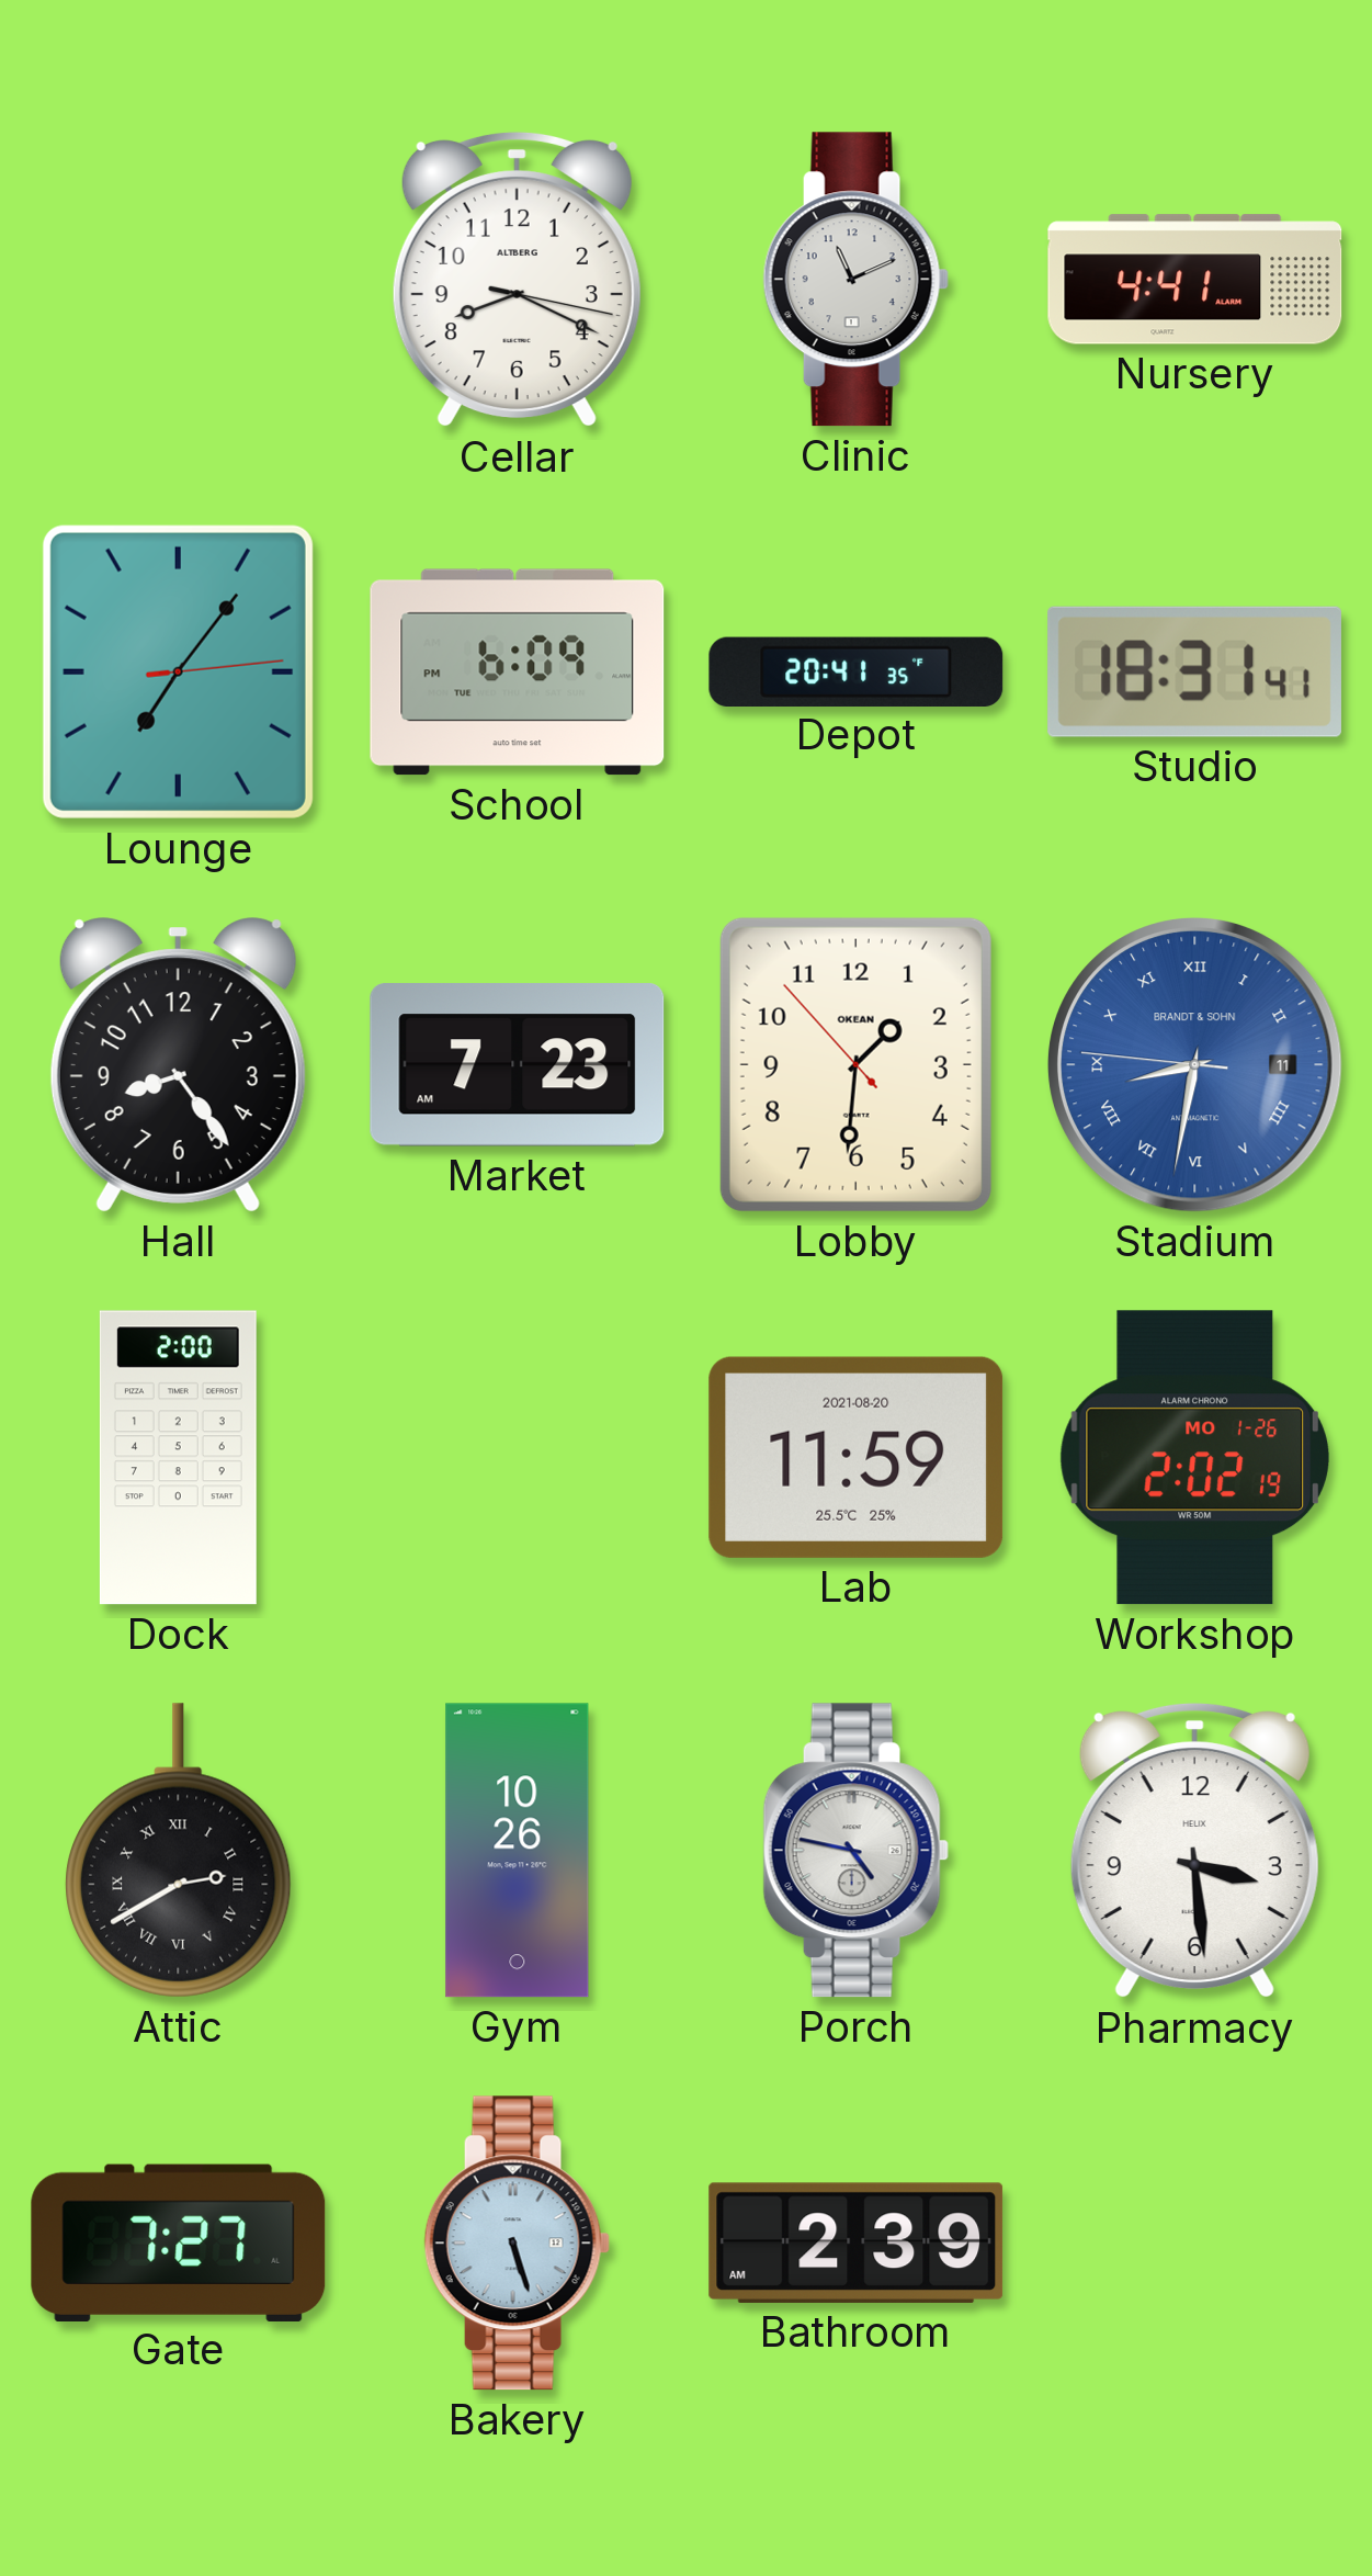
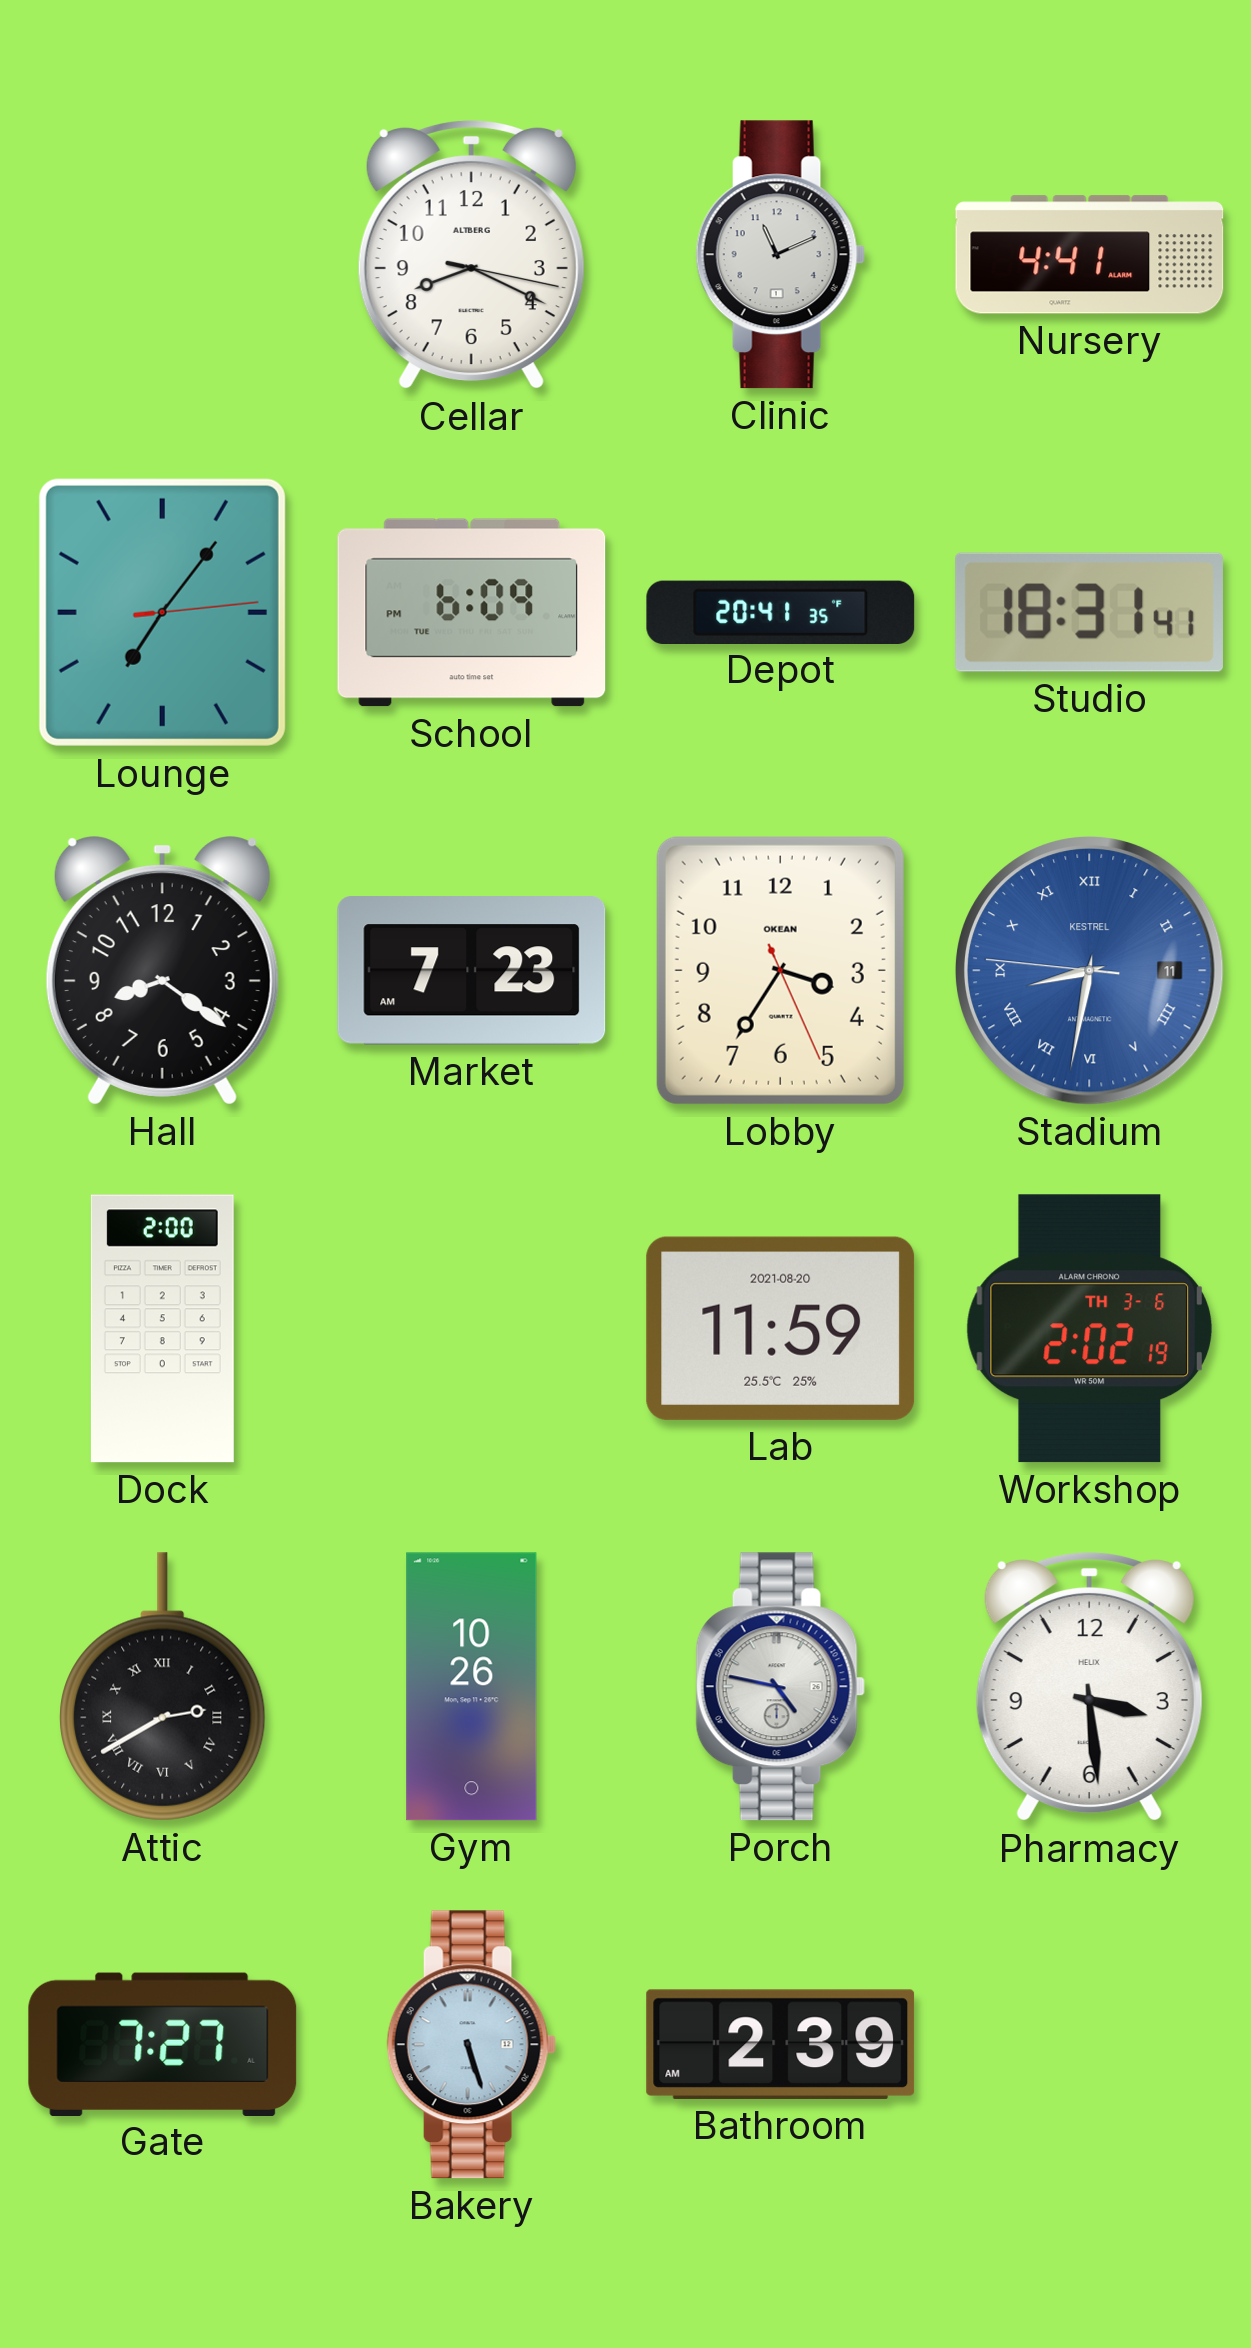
Hall: 8:24 -> 8:21 (162, 971)
Lobby: 1:30 -> 3:35 (780, 970)
Stadium brand: BRANDT & SOHN -> KESTREL (1090, 971)
Workshop date: MO 1-26 -> TH 3-6 (1089, 1329)
